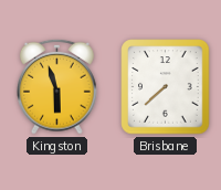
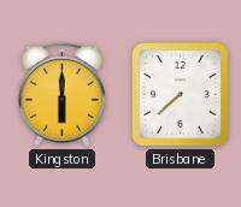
Kingston: 5:57 -> 6:00 (63, 94)
